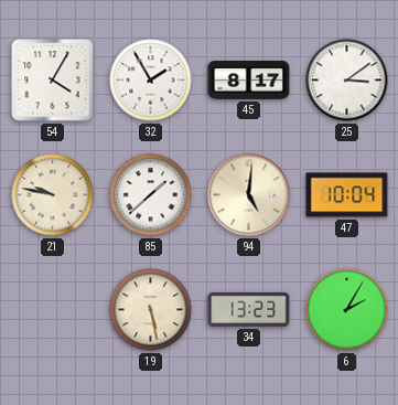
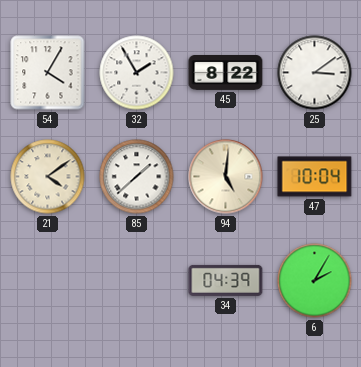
45: 8:17 -> 8:22 (226, 73)
21: 9:47 -> 4:09 (48, 177)
19: 5:28 -> none (151, 310)
34: 13:23 -> 04:39 (226, 280)
